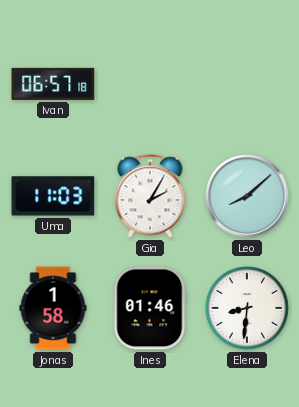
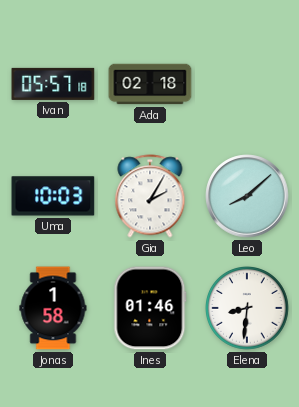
Ivan: 06:57 -> 05:57 (53, 84)
Ada: none -> 02:18 (150, 84)
Uma: 11:03 -> 10:03 (53, 196)
